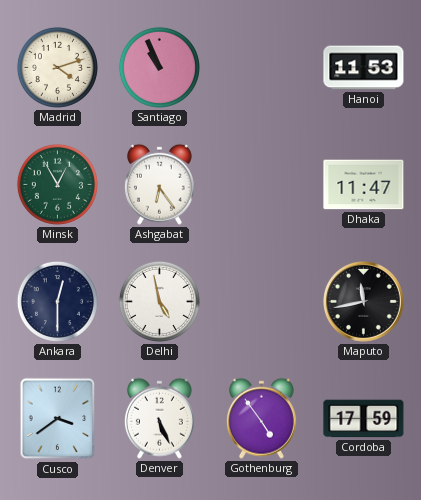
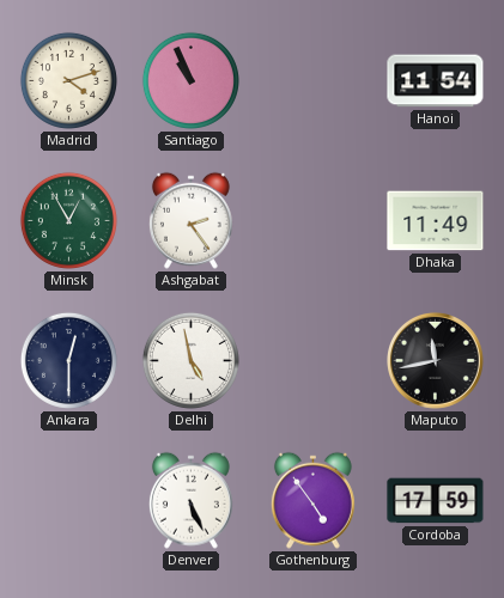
Hanoi: 11:53 -> 11:54 (436, 81)
Ashgabat: 6:24 -> 2:24 (190, 220)
Dhaka: 11:47 -> 11:49 (436, 221)
Cusco: 3:39 -> none (58, 419)
